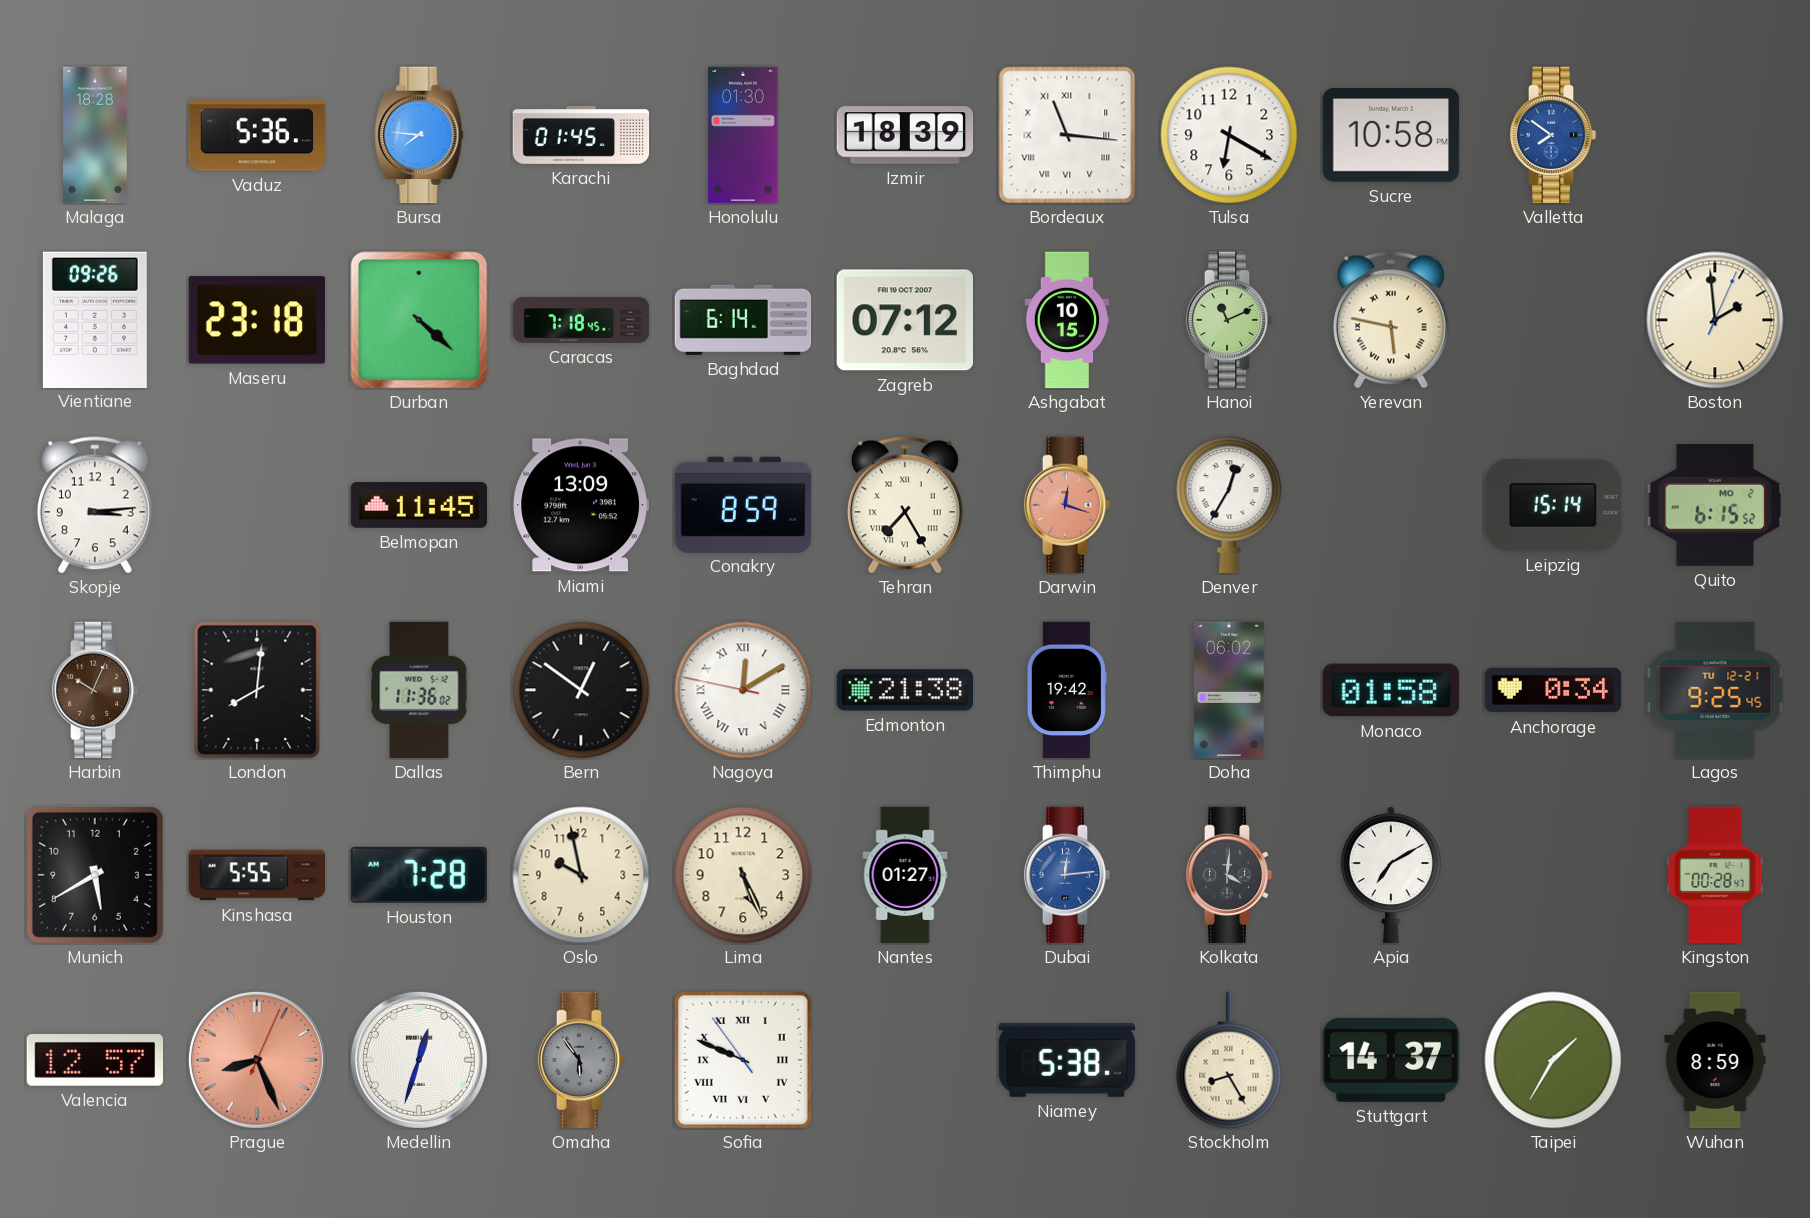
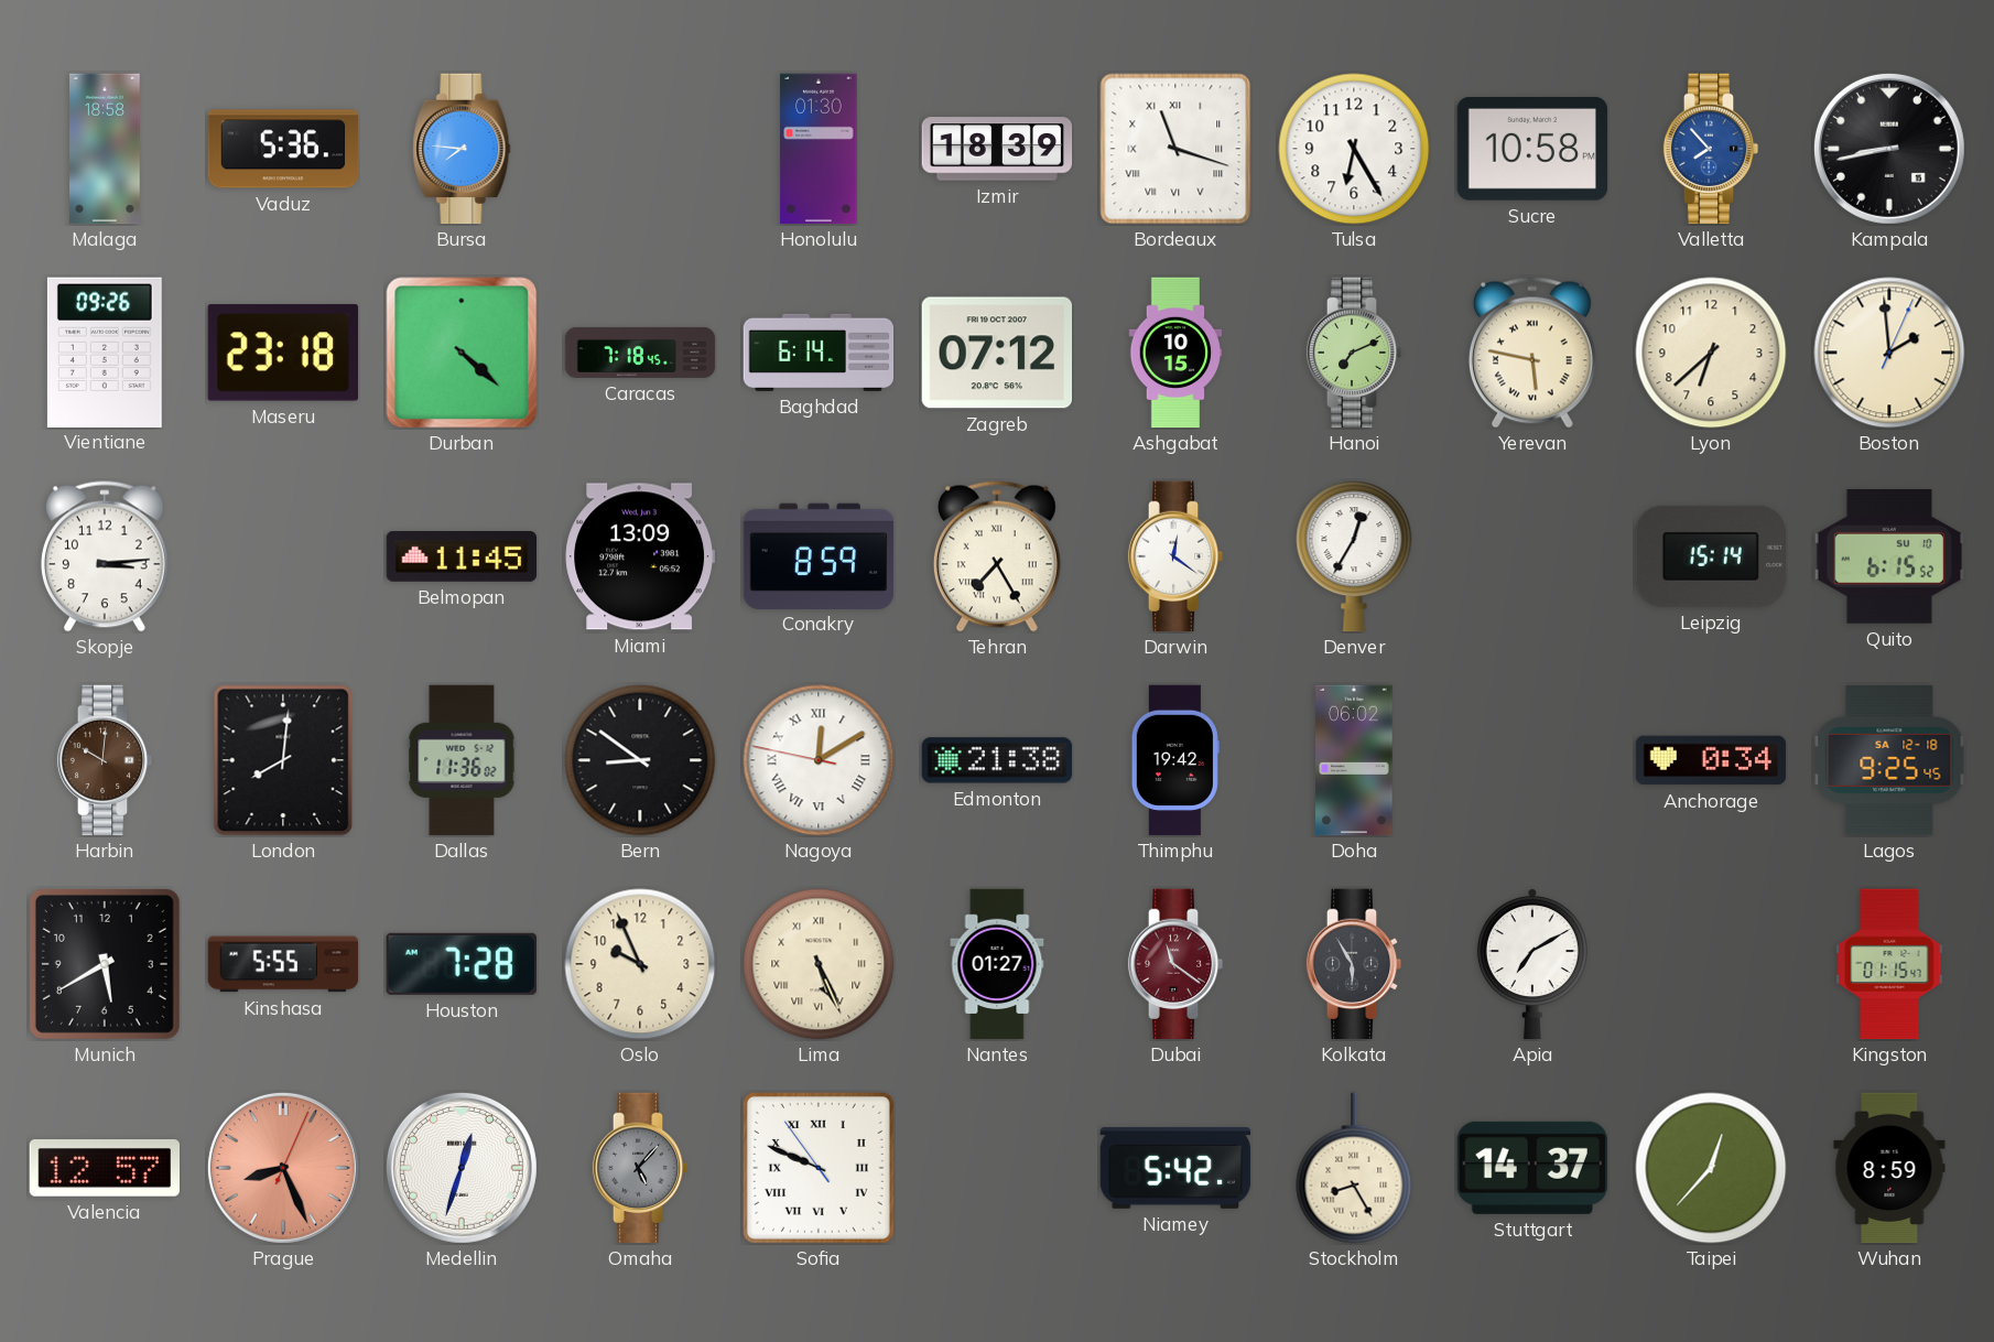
Malaga: 18:28 -> 18:58 (105, 149)
Karachi: 01:45 -> none (581, 136)
Bordeaux: 11:16 -> 11:18 (1175, 149)
Tulsa: 6:20 -> 6:25 (1354, 149)
Valletta: 7:51 -> 7:53 (1711, 149)
Kampala: none -> 8:43 (1889, 149)
Hanoi: 11:11 -> 7:11 (1354, 353)
Lyon: none -> 6:38 (1711, 353)
Darwin: 12:18 -> 12:21 (1175, 556)
Darwin dial: salmon -> white (1175, 556)
Quito date: MO 2 -> SU 10 (1888, 558)
Harbin: 10:04 -> 10:01 (105, 760)
Bern: 12:51 -> 8:51 (640, 760)
Monaco: 01:58 -> none (1391, 690)
Lagos date: TU 12-21 -> SA 12-18 (1889, 760)
Oslo: 9:58 -> 9:56 (640, 964)
Lima numerals: Arabic -> Roman (819, 964)
Dubai: 12:14 -> 11:21 (1175, 964)
Dubai dial: blue -> burgundy (1175, 964)
Kolkata: 4:01 -> 5:55 (1354, 964)
Kingston: 00:28 -> 01:15 (1889, 964)
Omaha: 5:54 -> 5:07 (640, 1168)
Niamey: 5:38 -> 5:42 (1175, 1168)
Taipei: 1:35 -> 12:37 (1711, 1168)
